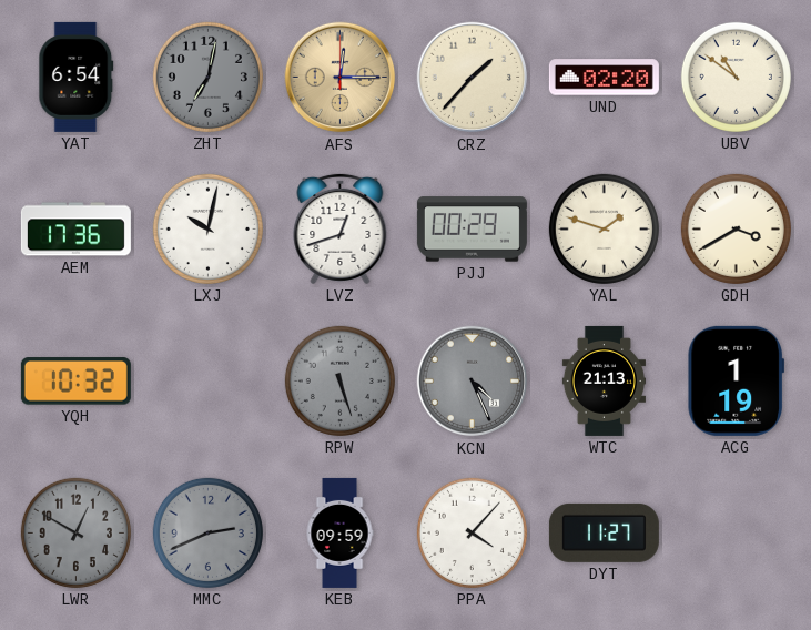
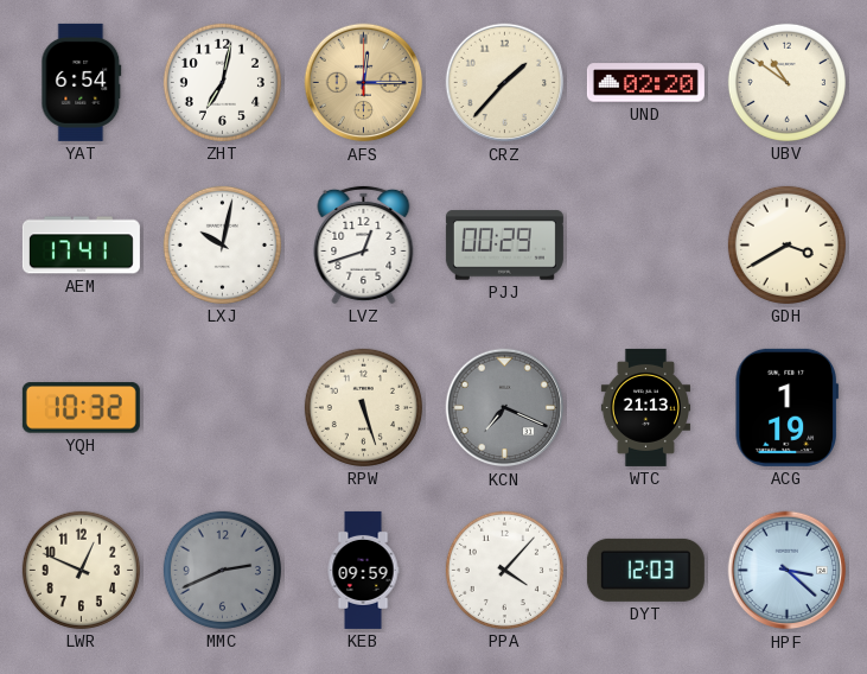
ZHT dial: grey -> white (222, 82)
AEM: 17:36 -> 17:41 (81, 246)
YAL: 1:48 -> none (604, 228)
RPW dial: grey -> cream (363, 407)
KCN: 4:26 -> 7:19 (505, 408)
LWR: 12:50 -> 12:49 (81, 570)
LWR dial: grey -> cream (81, 570)
DYT: 11:27 -> 12:03 (645, 570)
HPF: none -> 3:22 (788, 571)
